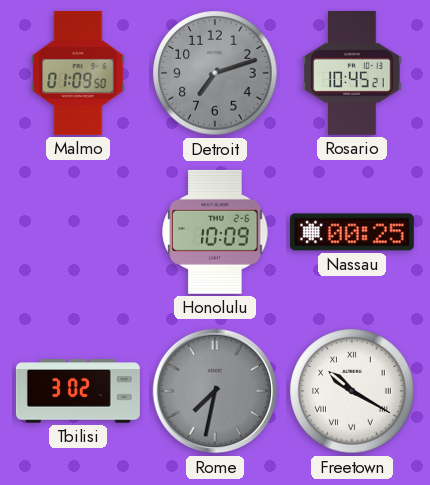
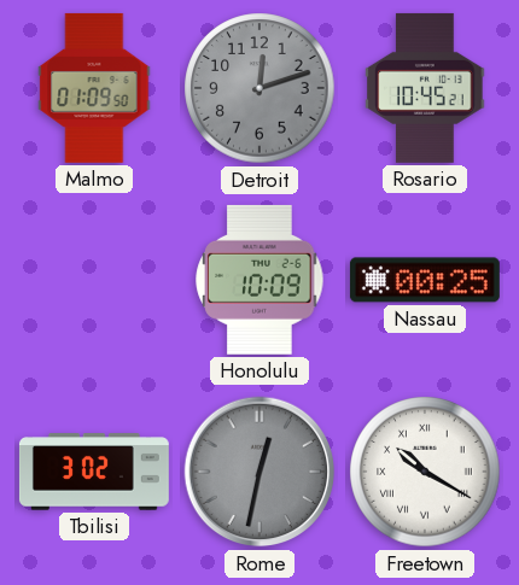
Detroit: 7:12 -> 12:12 (259, 88)
Rome: 7:32 -> 12:32 (259, 472)
